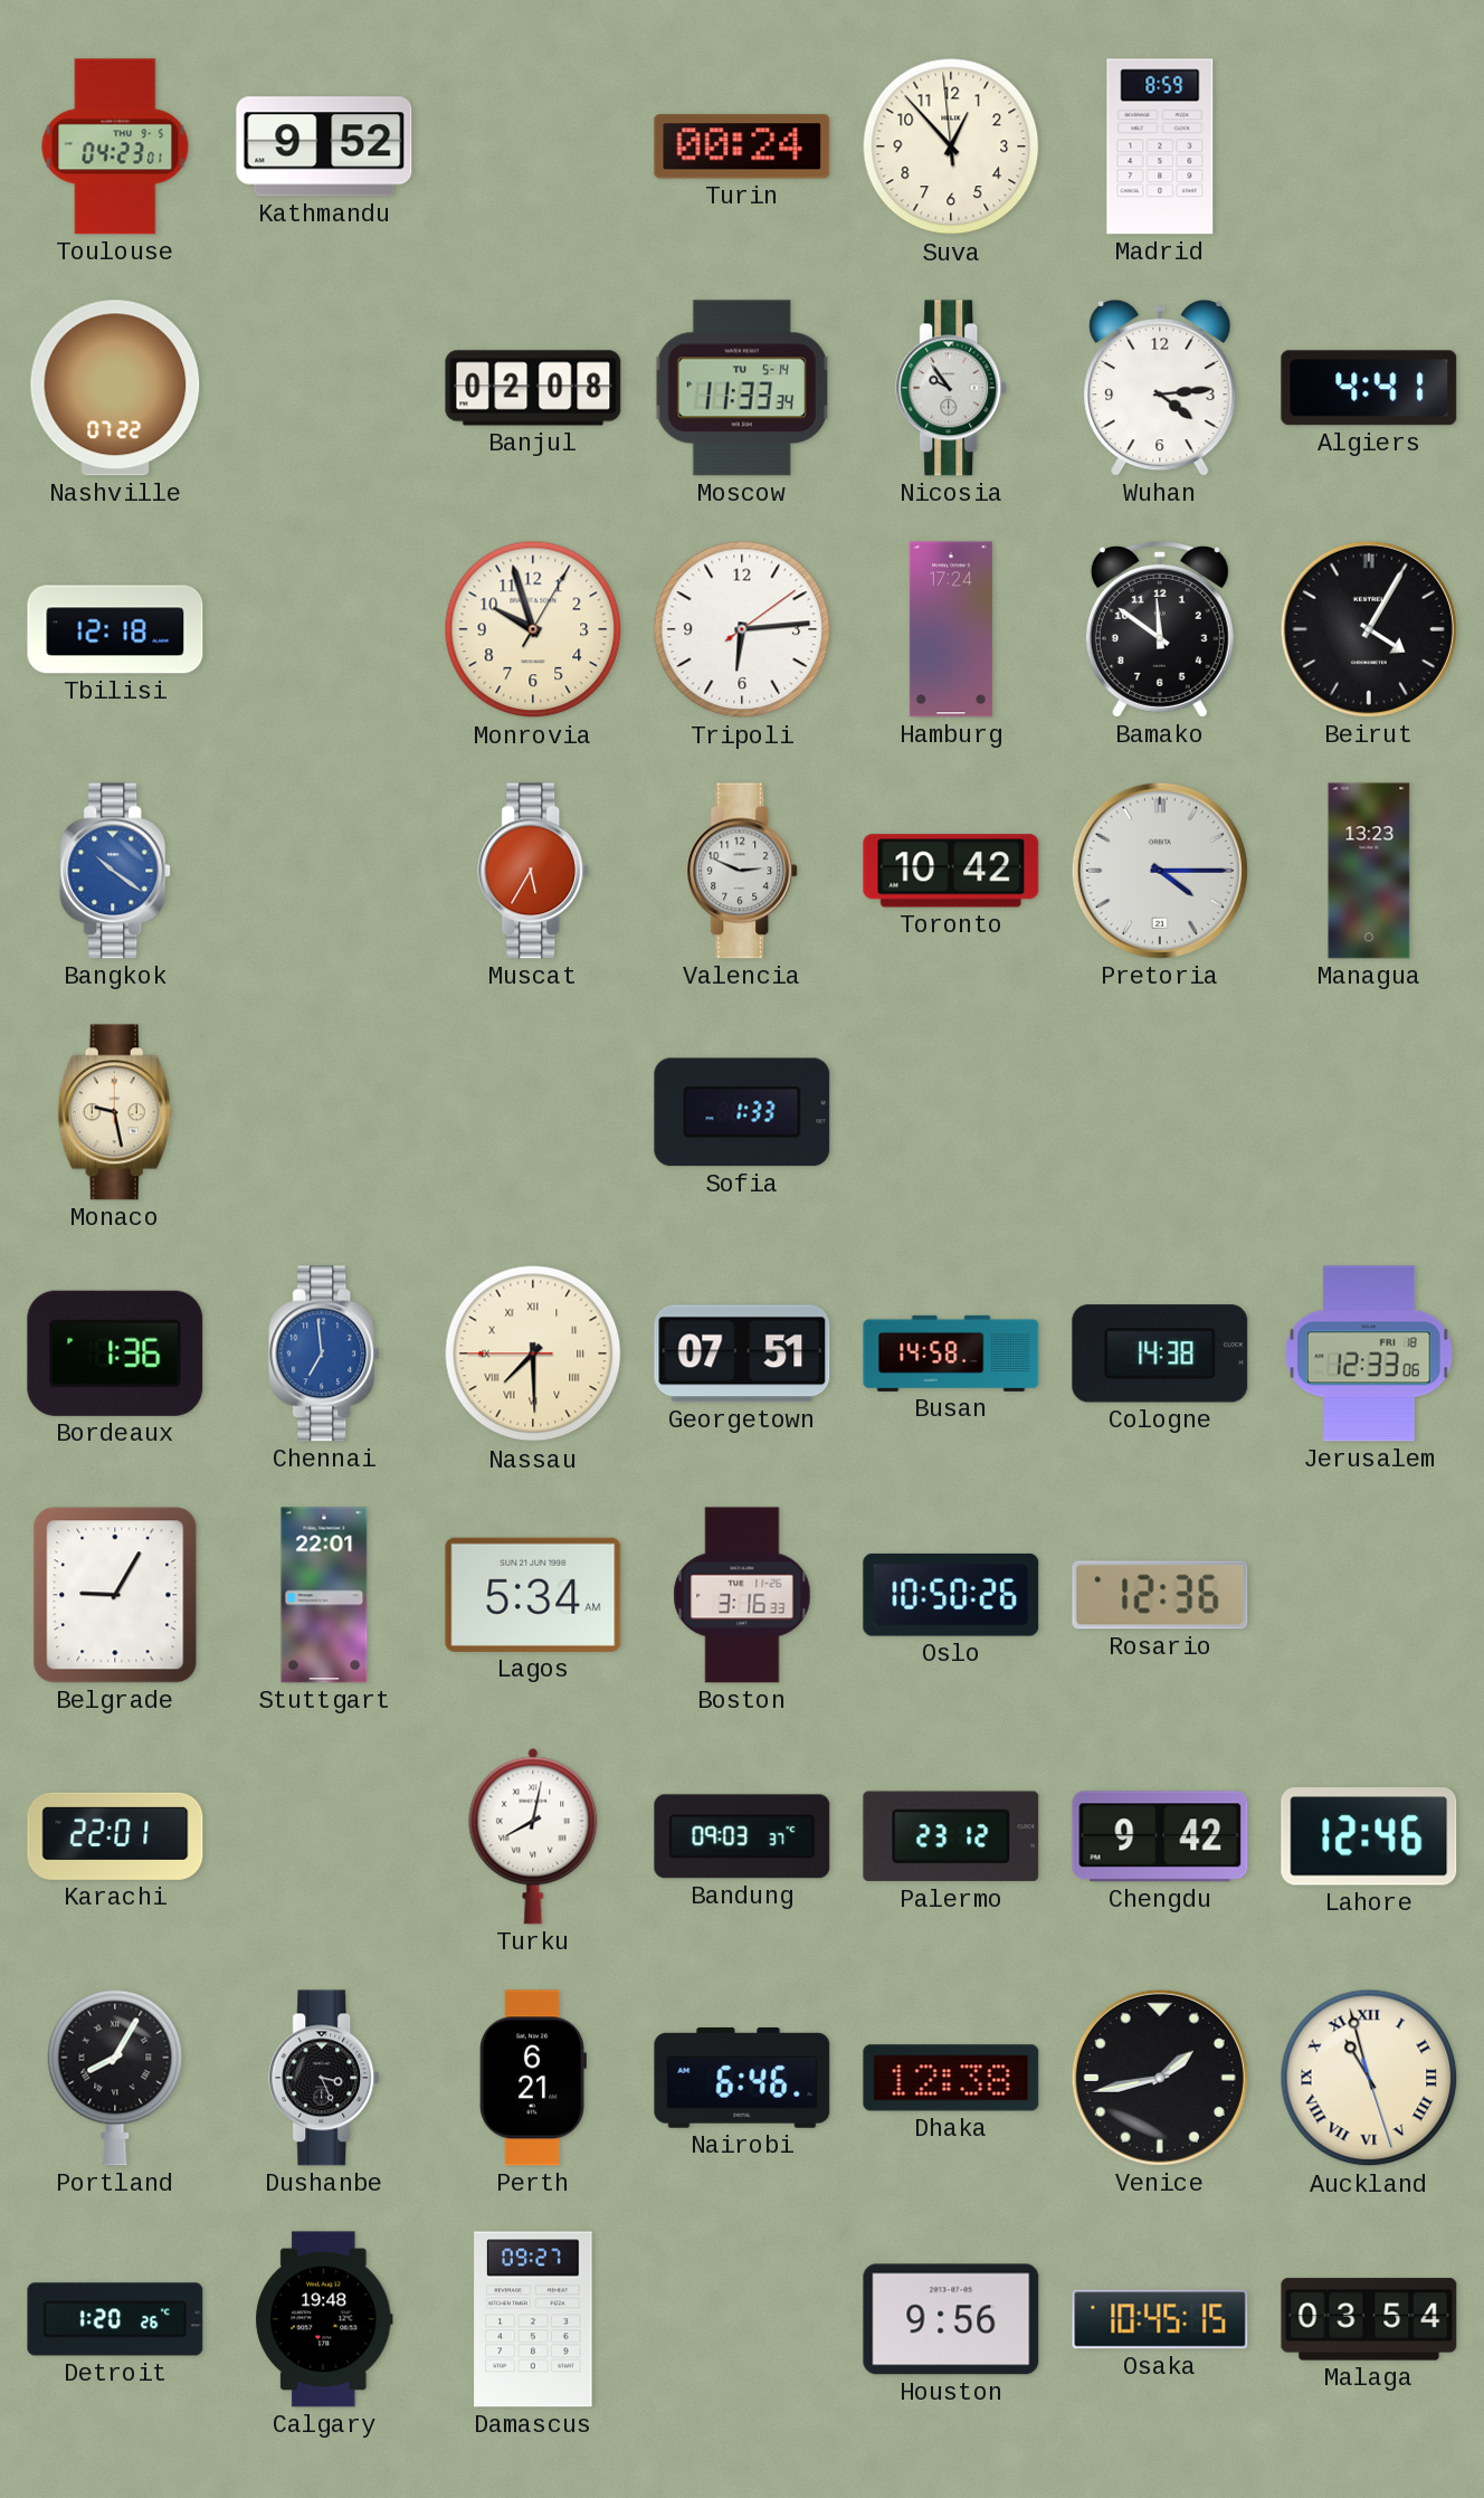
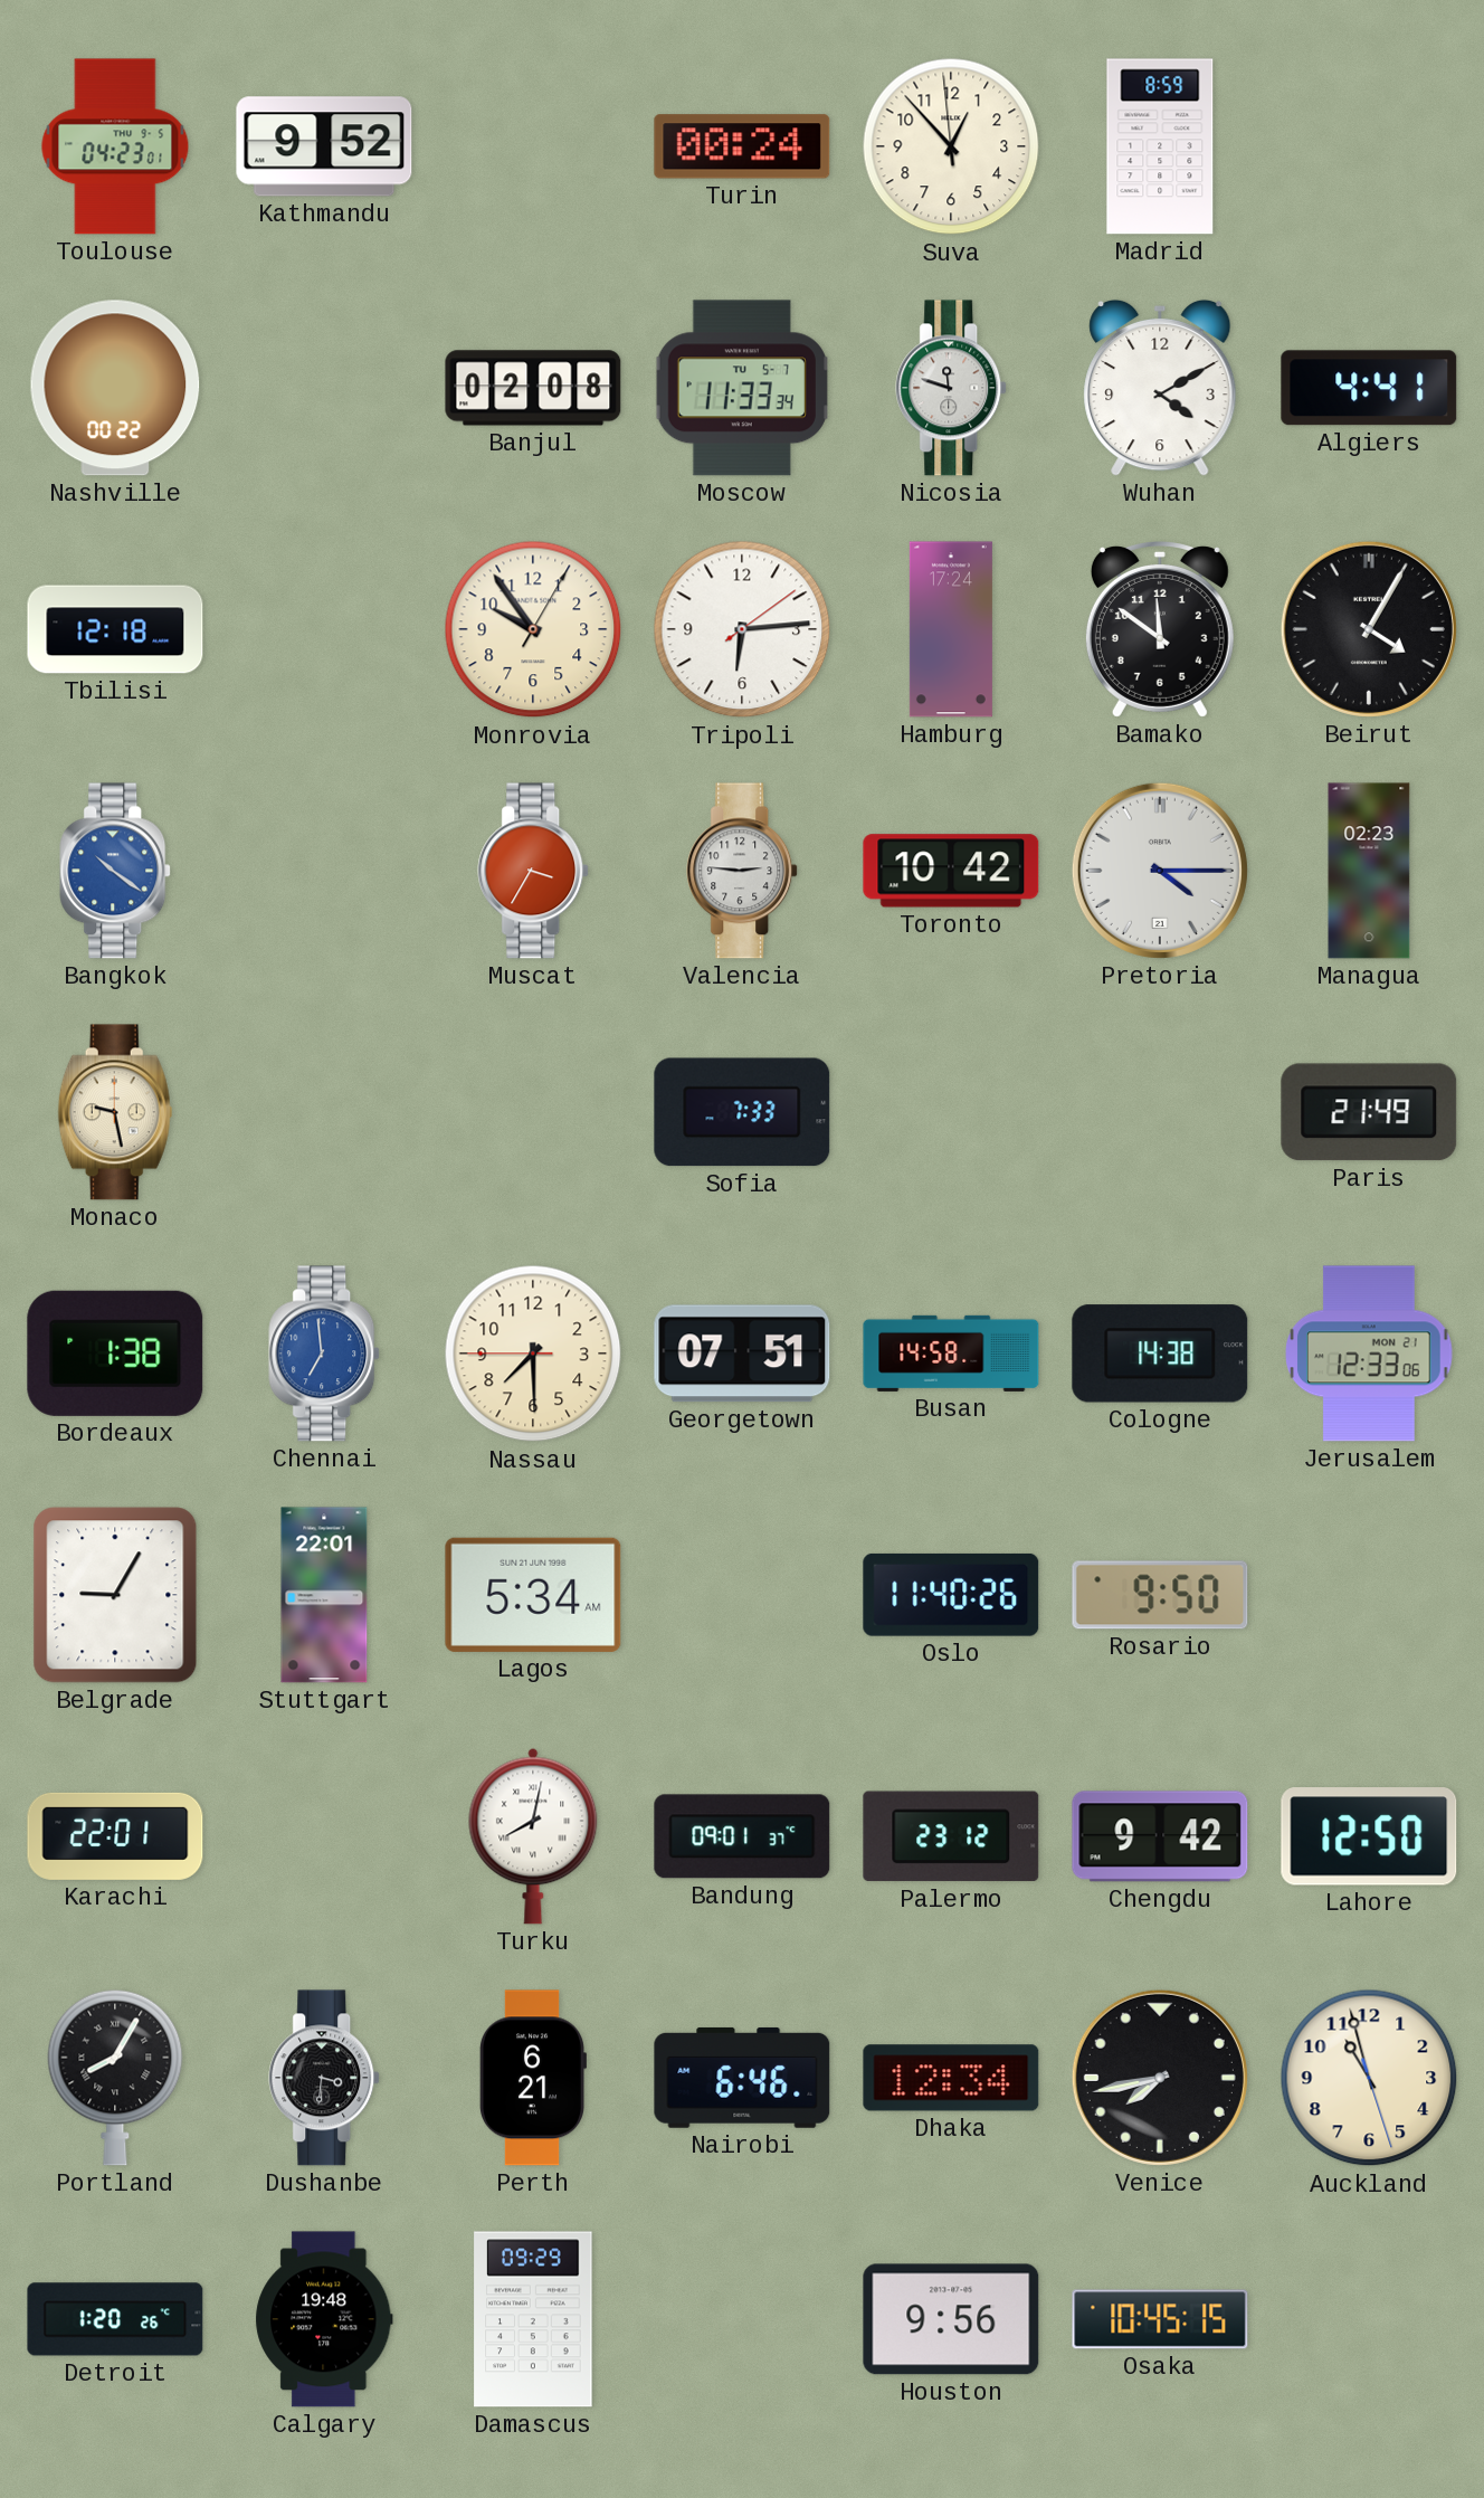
Nashville: 07:22 -> 00:22 (115, 388)
Moscow date: TU 5-14 -> TU 5-7 (742, 388)
Nicosia: 9:54 -> 11:48 (952, 388)
Wuhan: 4:14 -> 4:10 (1160, 388)
Monrovia: 9:57 -> 9:54 (533, 629)
Muscat: 5:35 -> 3:35 (534, 871)
Valencia: 2:49 -> 2:46 (743, 871)
Managua: 13:23 -> 02:23 (1369, 871)
Sofia: 1:33 -> 7:33 (742, 1112)
Paris: none -> 21:49 (1369, 1112)
Bordeaux: 1:36 -> 1:38 (115, 1354)
Nassau numerals: Roman -> Arabic (533, 1354)
Jerusalem date: FRI 18 -> MON 21 (1369, 1354)
Boston: 3:16 -> none (742, 1595)
Oslo: 10:50 -> 11:40 (951, 1595)
Rosario: 12:36 -> 9:50 (1160, 1595)
Bandung: 09:03 -> 09:01 (742, 1836)
Lahore: 12:46 -> 12:50 (1369, 1836)
Dushanbe: 3:26 -> 3:31 (325, 2078)
Dhaka: 12:38 -> 12:34 (951, 2078)
Venice: 1:43 -> 7:43 (1160, 2078)
Auckland numerals: Roman -> Arabic (1369, 2078)
Damascus: 09:27 -> 09:29 (533, 2319)
Malaga: 03:54 -> none (1369, 2319)
